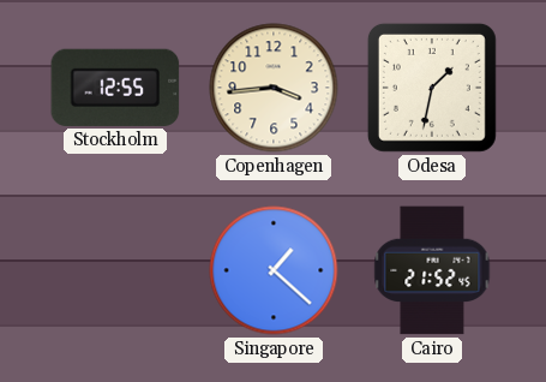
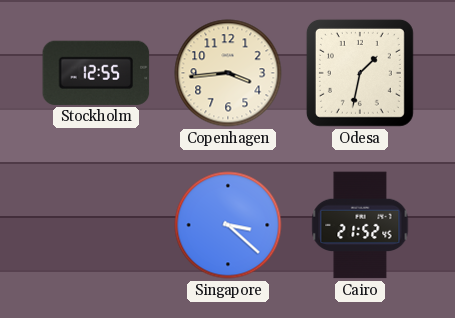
Singapore: 1:22 -> 3:22 (228, 225)
